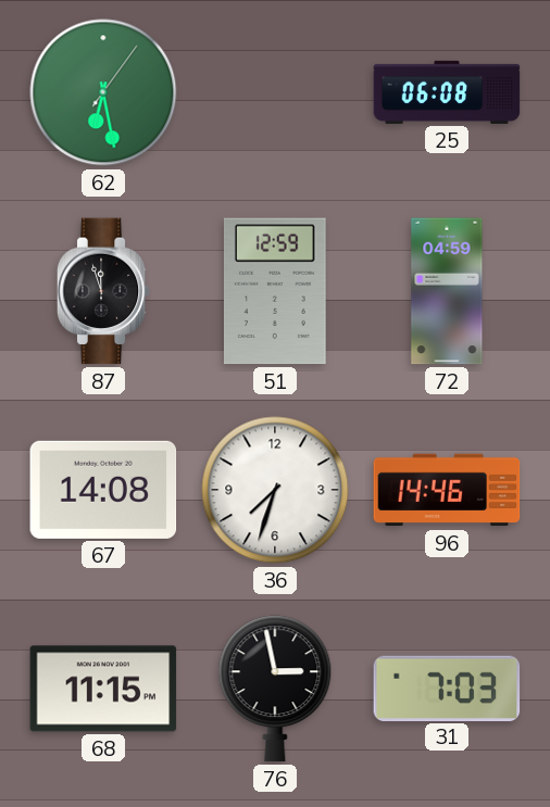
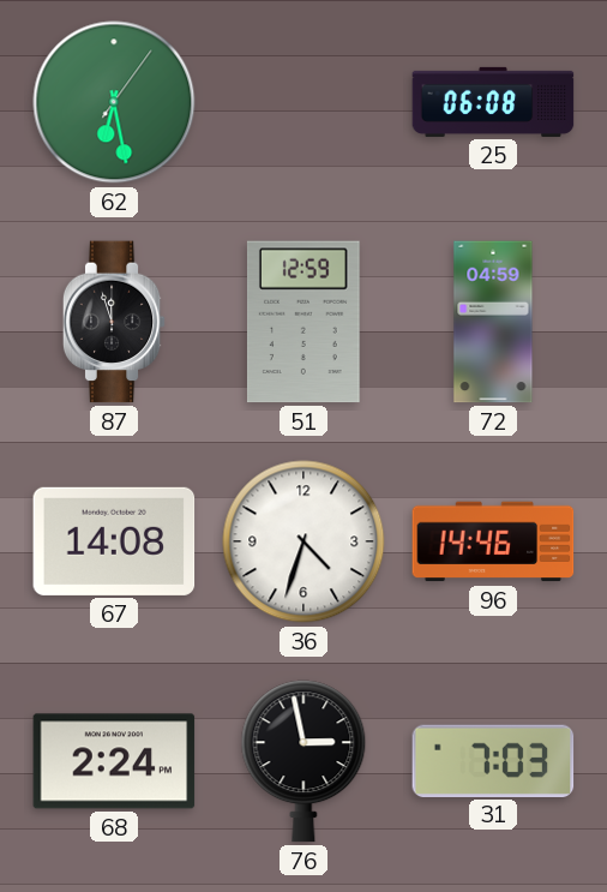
36: 7:33 -> 4:33 (303, 541)
68: 11:15 -> 2:24 (114, 761)
